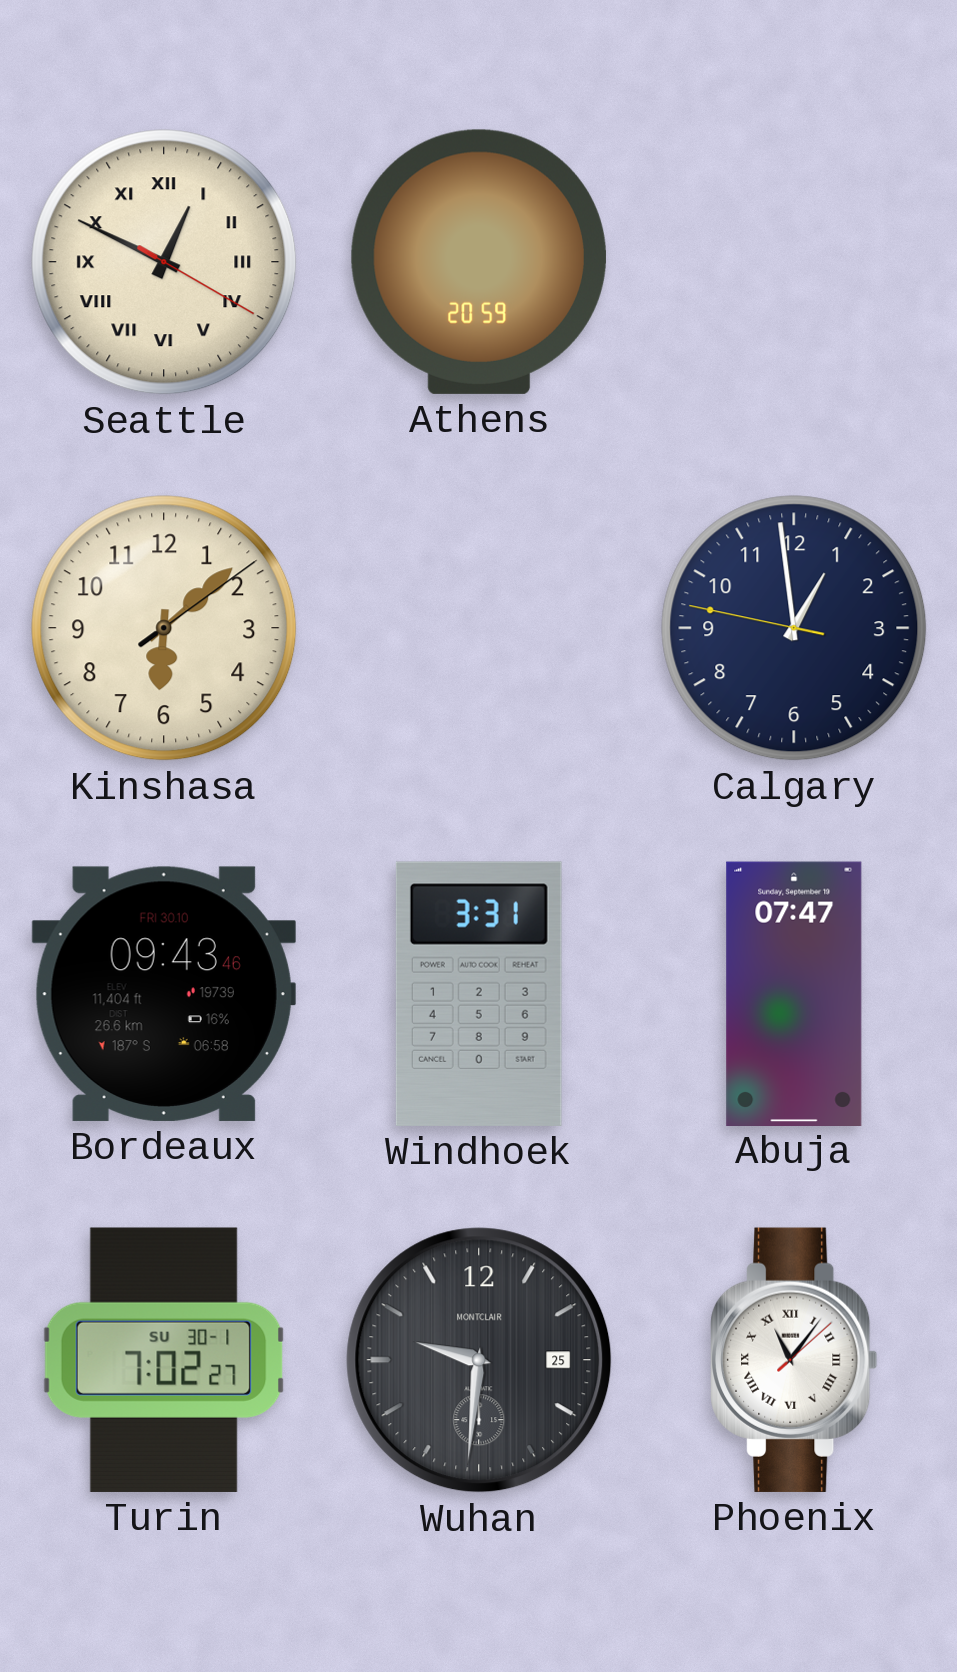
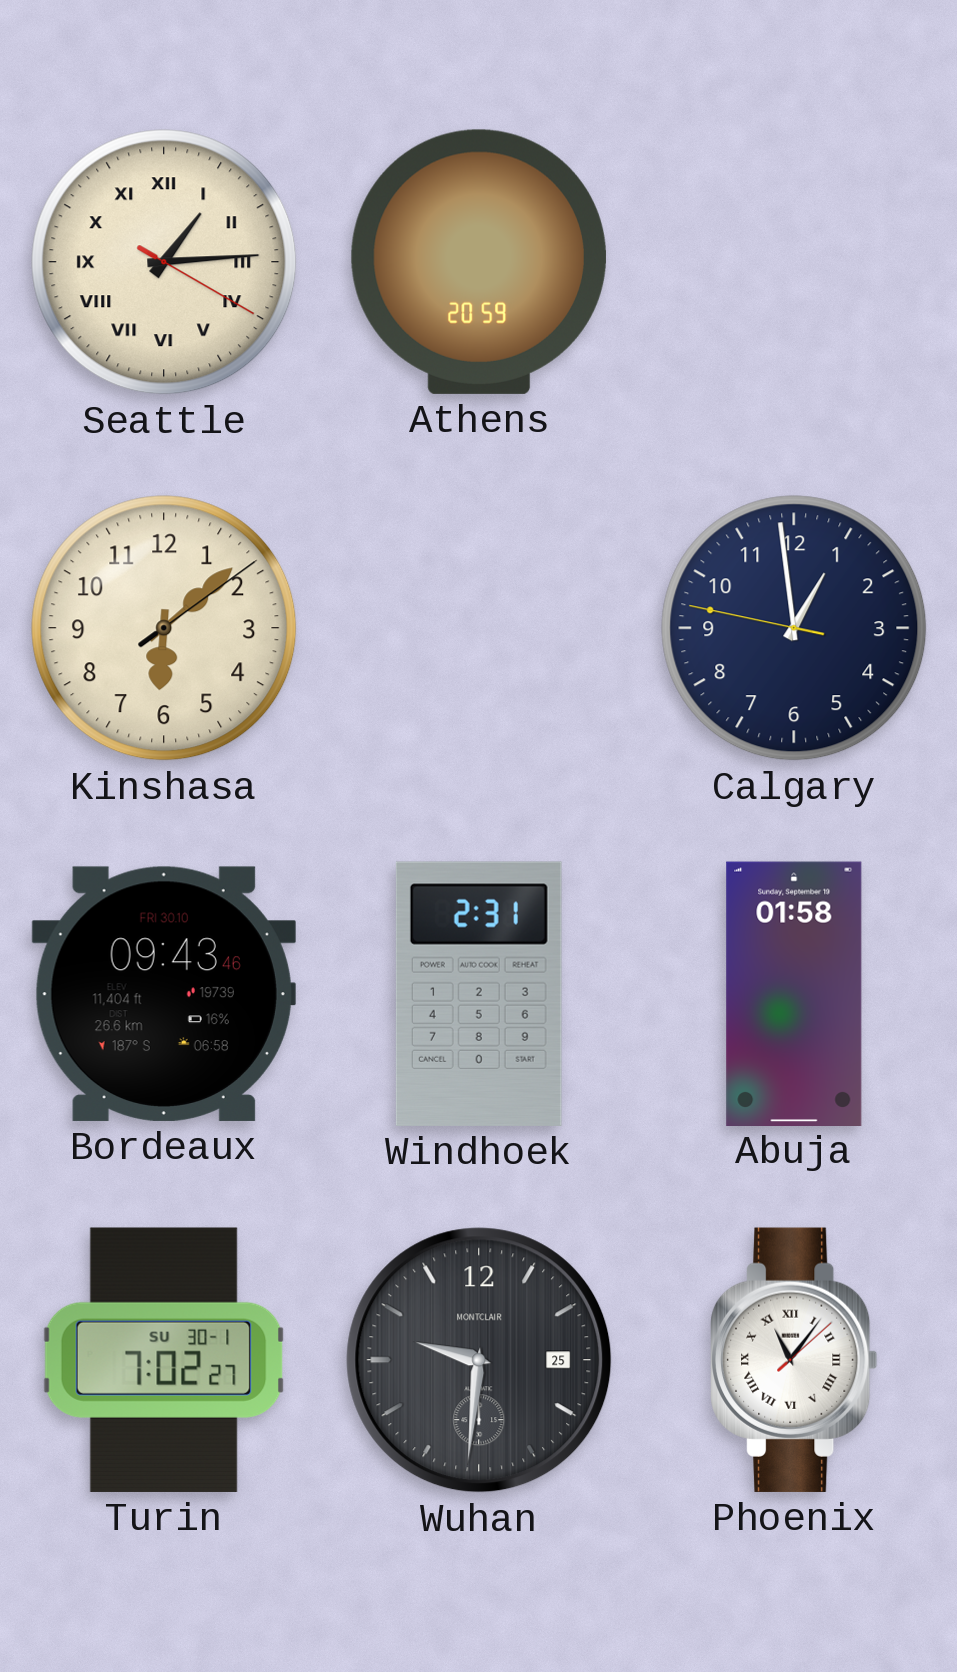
Seattle: 12:49 -> 1:14 (164, 262)
Windhoek: 3:31 -> 2:31 (479, 994)
Abuja: 07:47 -> 01:58 (794, 993)
